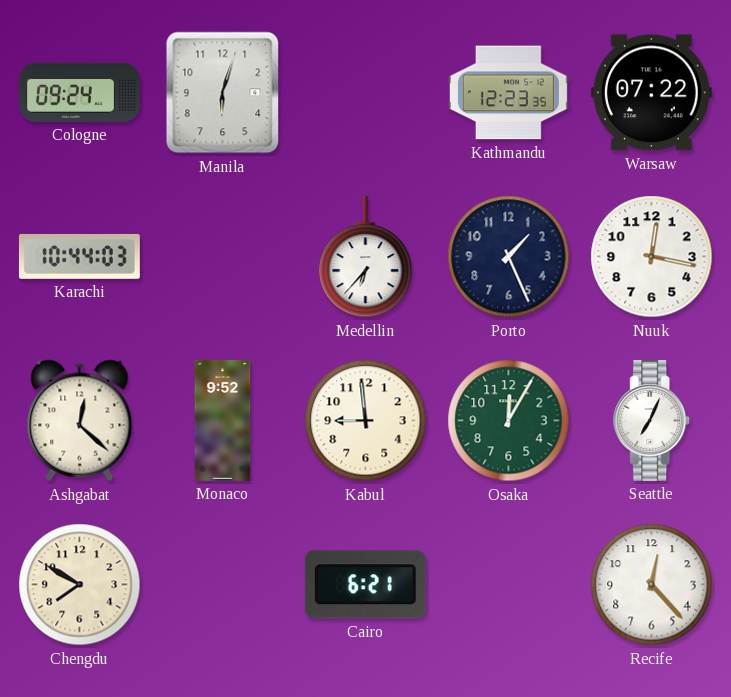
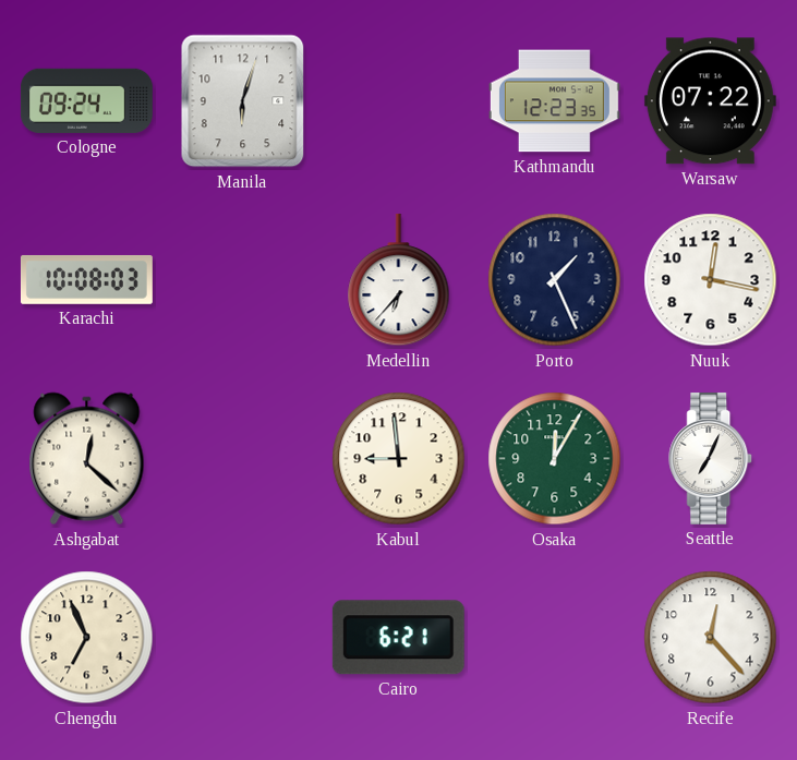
Karachi: 10:44 -> 10:08 (86, 280)
Monaco: 9:52 -> none (223, 420)
Chengdu: 7:50 -> 6:56 (87, 638)
